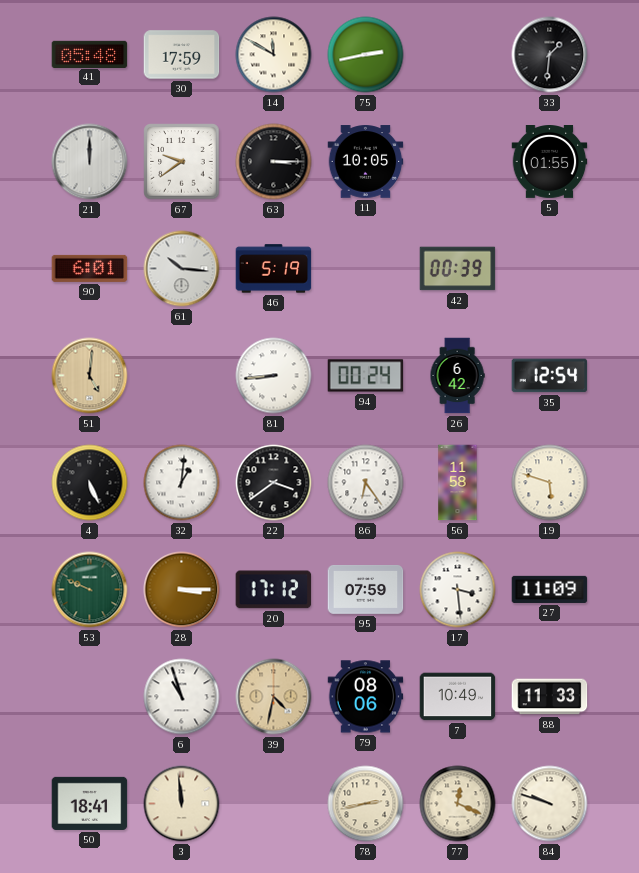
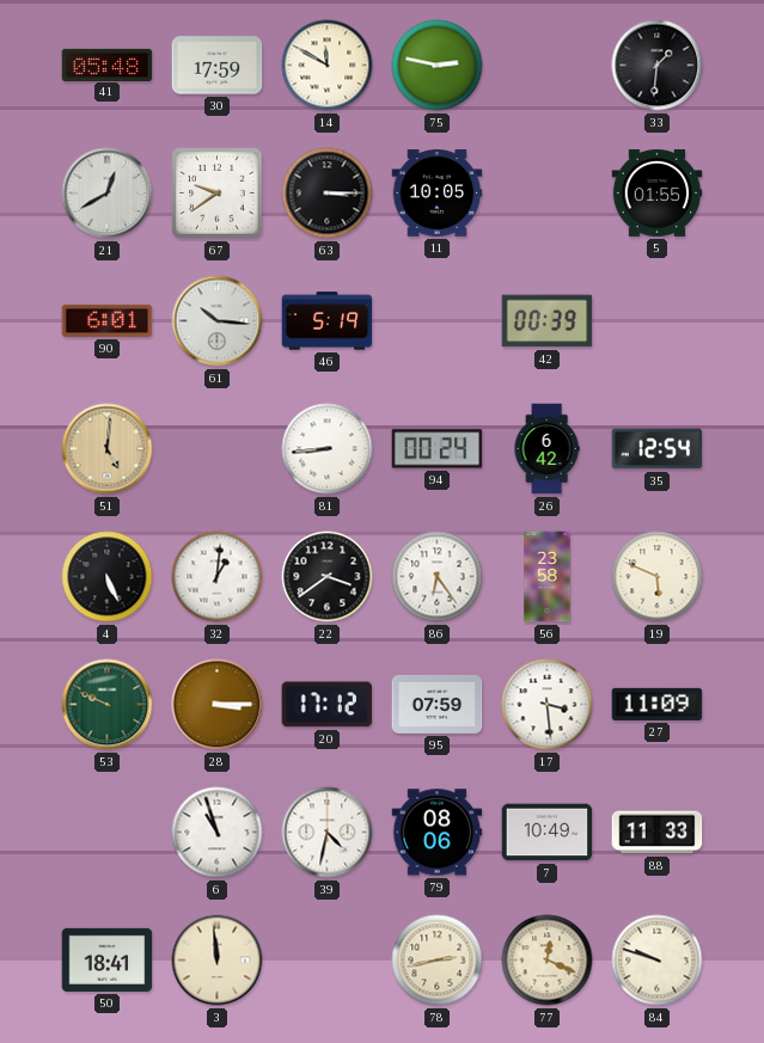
75: 2:43 -> 2:47 (438, 66)
21: 12:00 -> 12:40 (108, 194)
56: 11:58 -> 23:58 (548, 577)
19: 5:48 -> 5:49 (658, 577)
39 dial: champagne -> white (328, 833)
